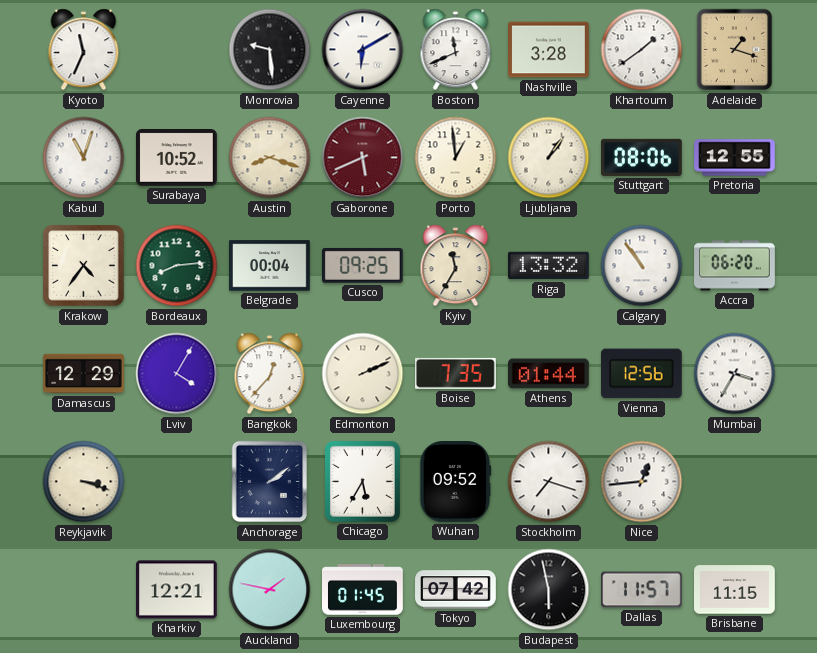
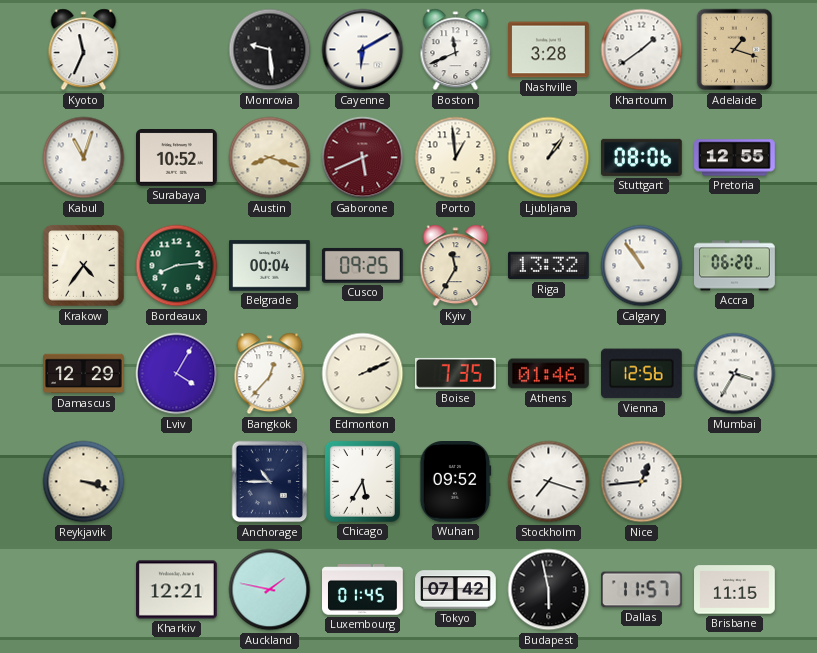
Athens: 01:44 -> 01:46 (549, 374)
Anchorage: 2:09 -> 10:45 (270, 482)
